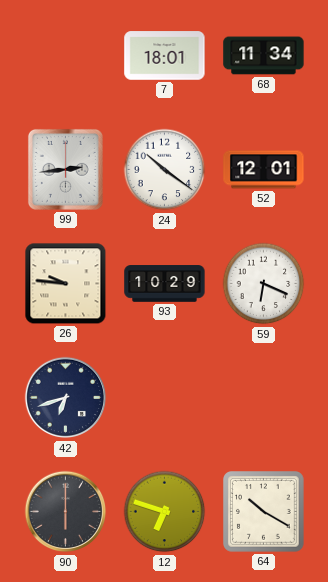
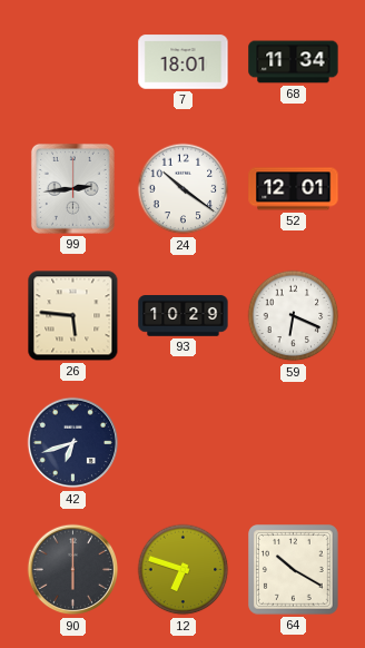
26: 9:46 -> 5:46 (73, 316)
